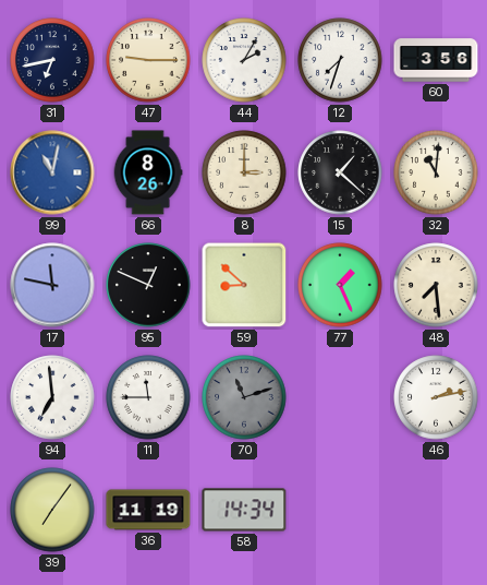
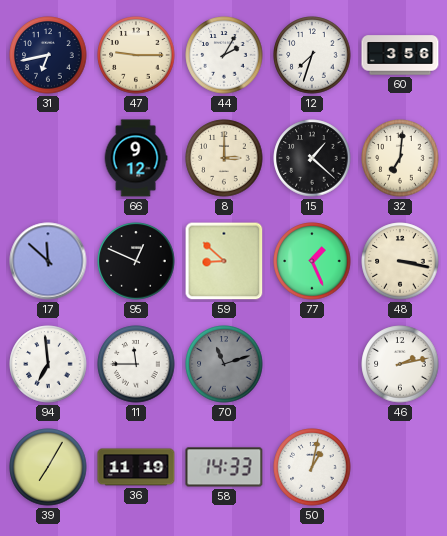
99: 11:02 -> none (52, 172)
66: 8:26 -> 9:12 (136, 158)
32: 11:01 -> 7:01 (400, 158)
17: 11:47 -> 11:52 (48, 261)
48: 7:29 -> 3:17 (400, 261)
39: 7:06 -> 7:05 (48, 467)
58: 14:34 -> 14:33 (224, 467)
50: none -> 1:02 (312, 467)
